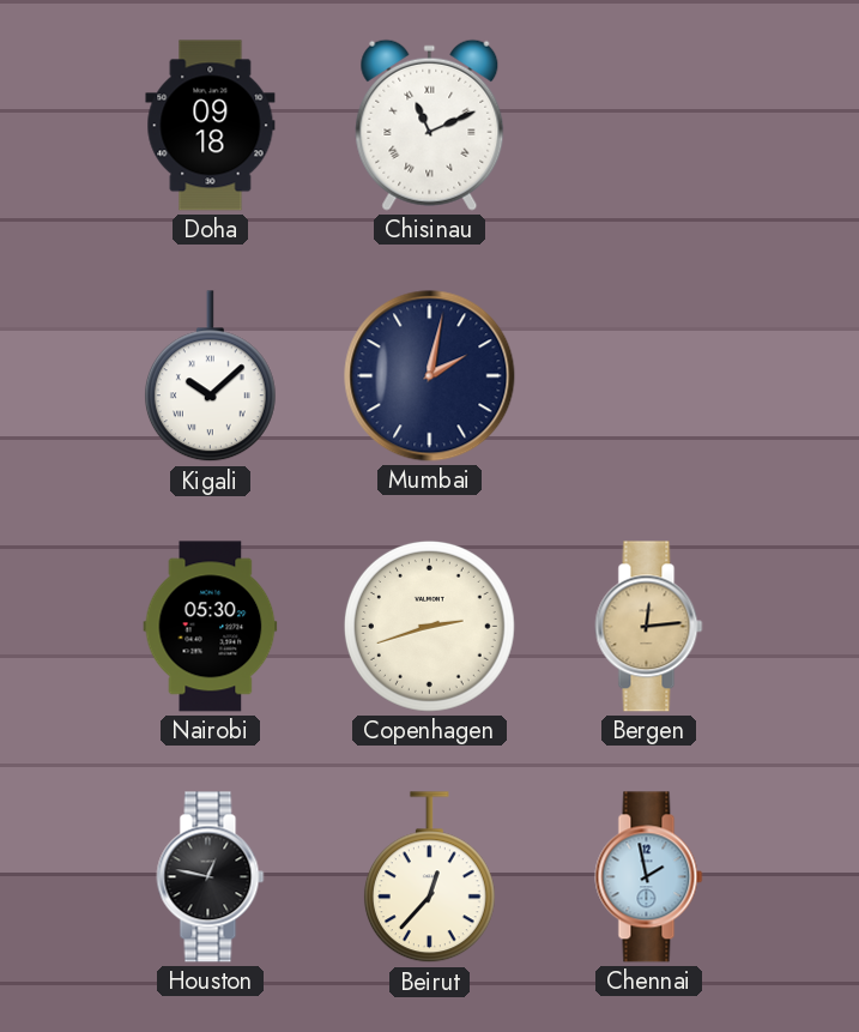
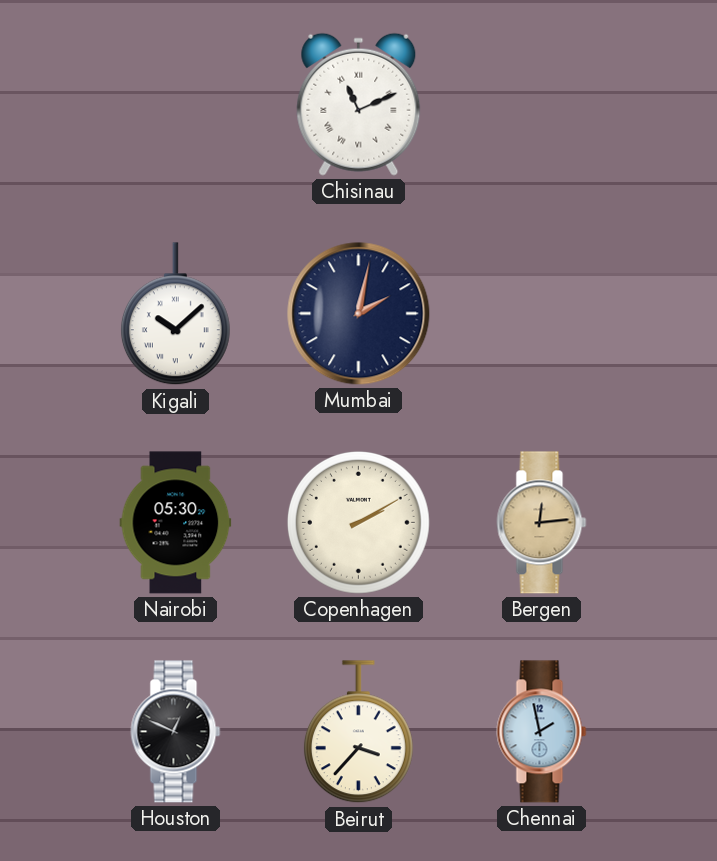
Doha: 09:18 -> none (211, 126)
Copenhagen: 2:42 -> 2:10 (358, 522)
Houston: 12:47 -> 12:49 (176, 732)
Beirut: 12:37 -> 3:37 (358, 732)
